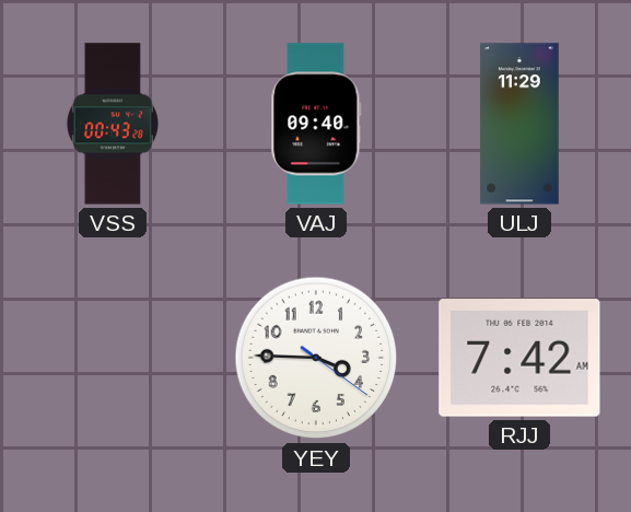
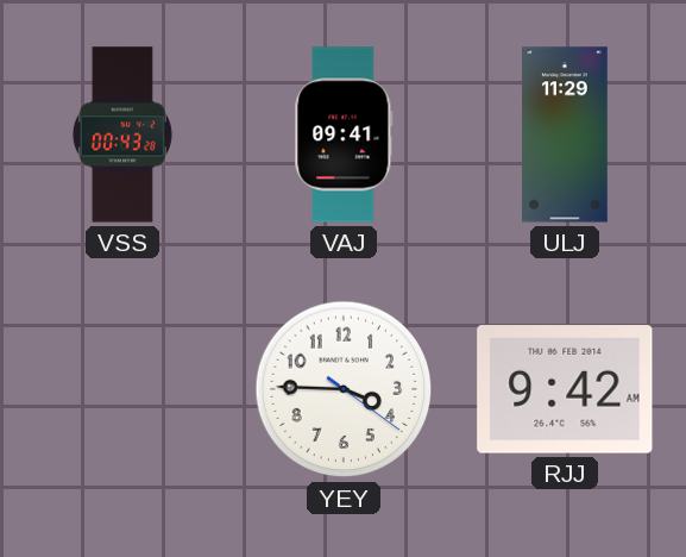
VAJ: 09:40 -> 09:41 (344, 134)
RJJ: 7:42 -> 9:42 (565, 389)
